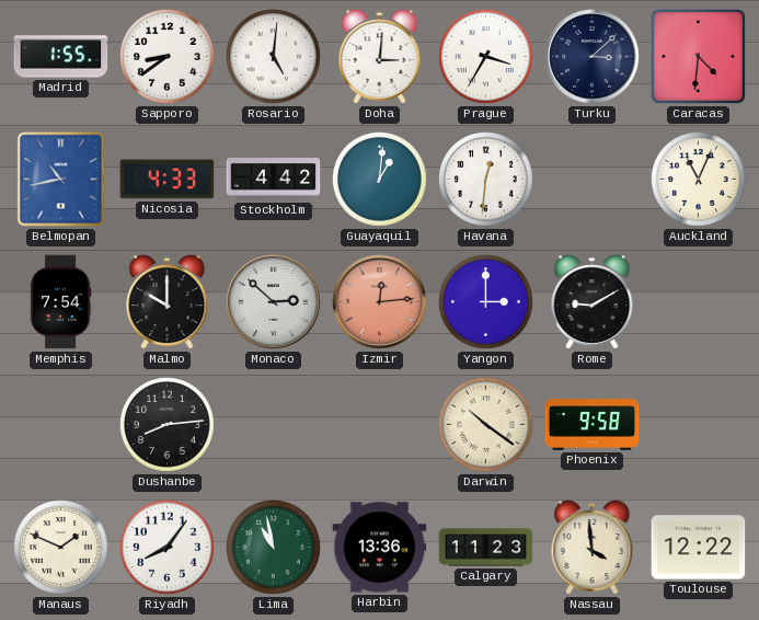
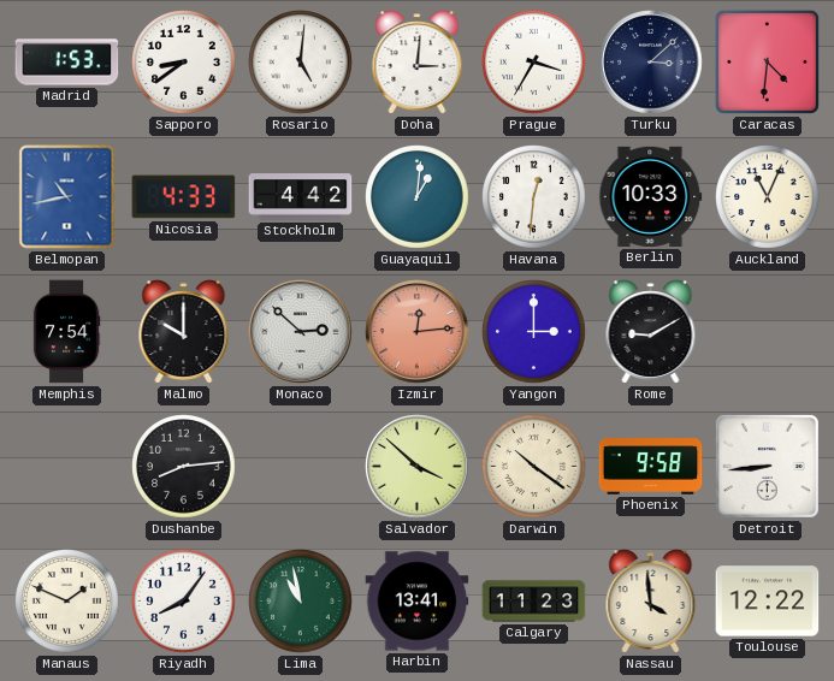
Madrid: 1:55 -> 1:53 (67, 63)
Berlin: none -> 10:33 (651, 196)
Salvador: none -> 3:52 (418, 467)
Detroit: none -> 8:44 (767, 466)
Harbin: 13:36 -> 13:41 (418, 602)
